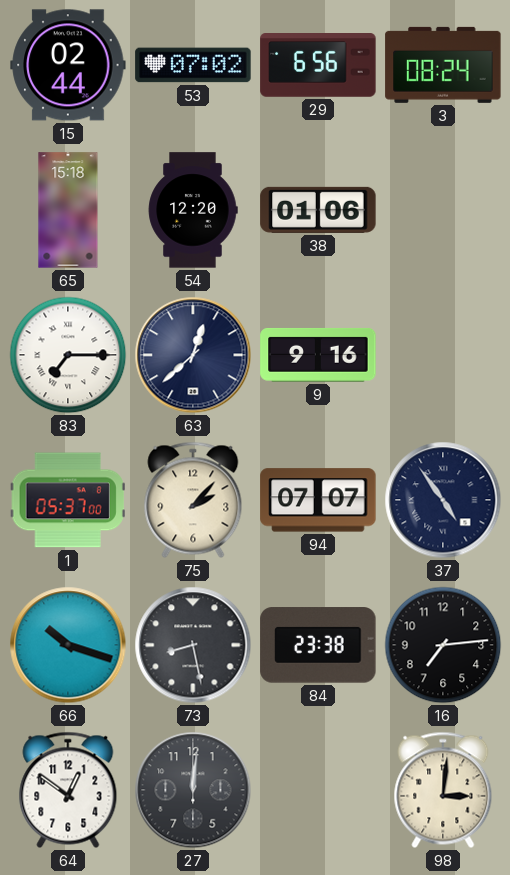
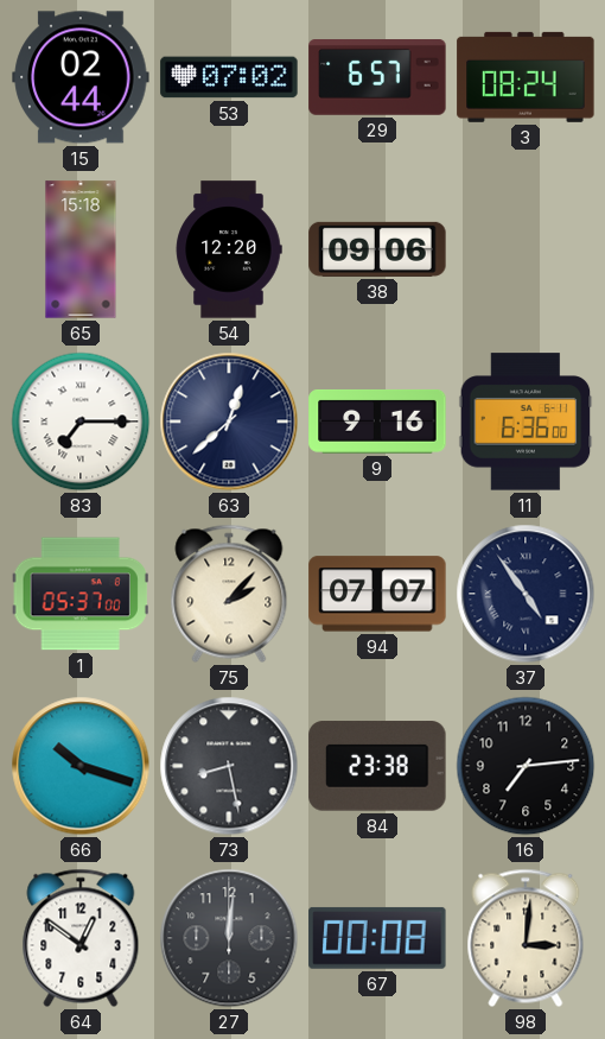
29: 6:56 -> 6:57 (377, 78)
38: 01:06 -> 09:06 (377, 249)
11: none -> 6:36 (526, 422)
67: none -> 00:08 (377, 938)
